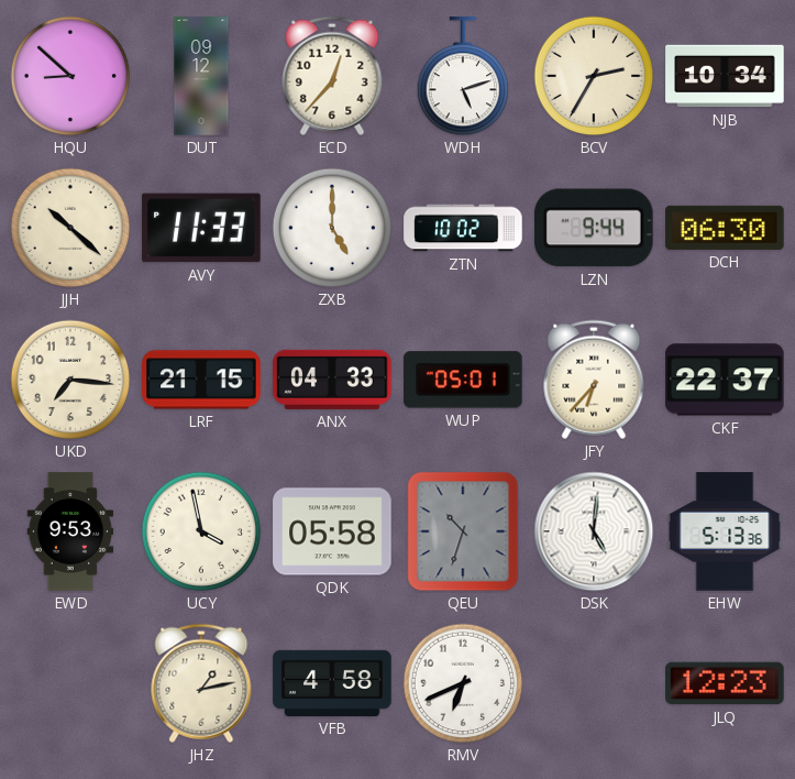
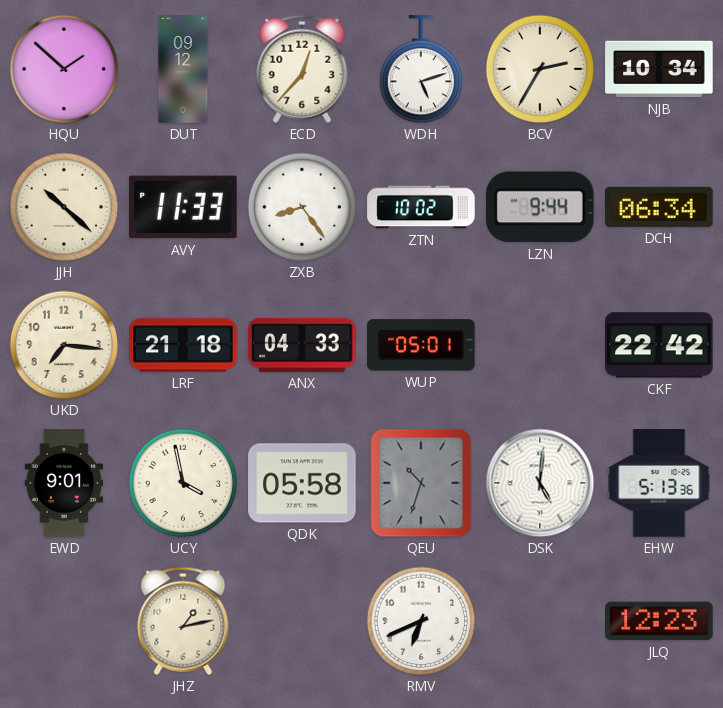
HQU: 8:52 -> 1:52 (64, 69)
ZXB: 5:00 -> 8:24 (302, 207)
DCH: 06:30 -> 06:34 (659, 207)
LRF: 21:15 -> 21:18 (183, 345)
JFY: 6:37 -> none (594, 380)
CKF: 22:37 -> 22:42 (659, 345)
EWD: 9:53 -> 9:01 (64, 483)
VFB: 4:58 -> none (332, 683)
